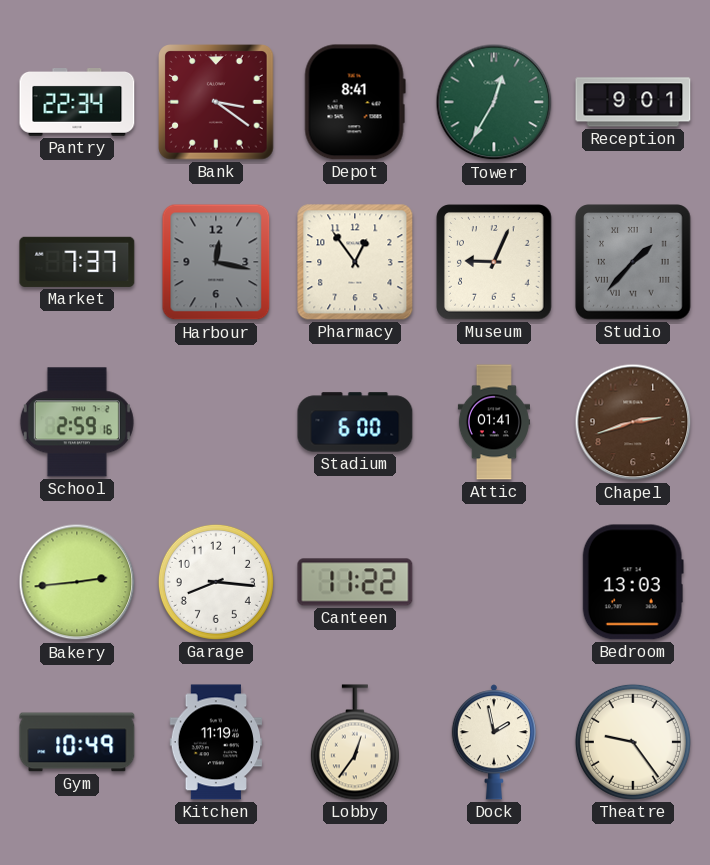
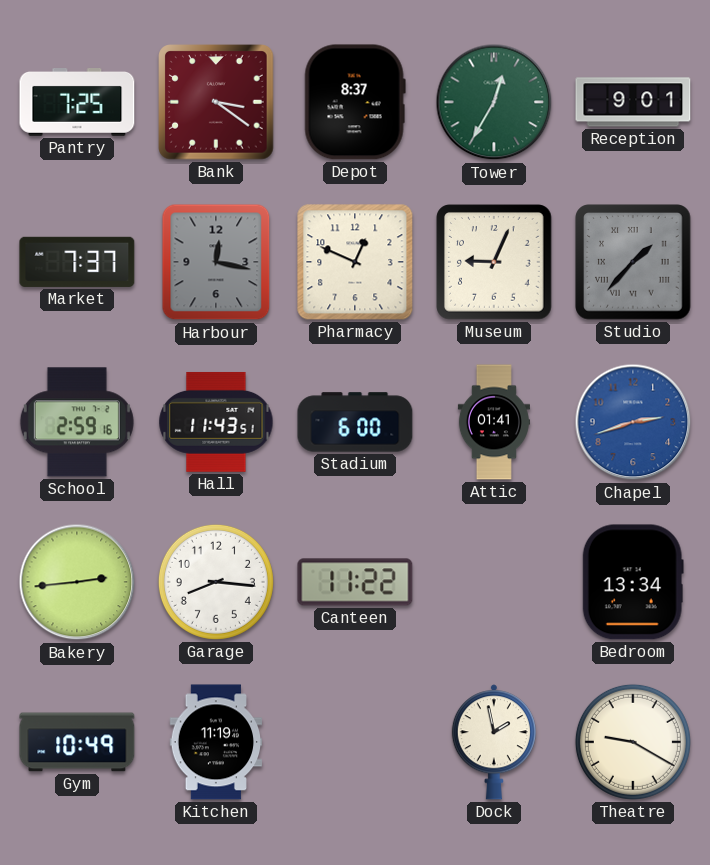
Pantry: 22:34 -> 7:25 (77, 103)
Depot: 8:41 -> 8:37 (355, 102)
Pharmacy: 12:54 -> 12:49 (355, 262)
Hall: none -> 11:43 (216, 422)
Chapel dial: brown -> blue (633, 422)
Bedroom: 13:03 -> 13:34 (633, 582)
Lobby: 12:36 -> none (355, 742)
Theatre: 9:24 -> 9:20 (633, 742)
